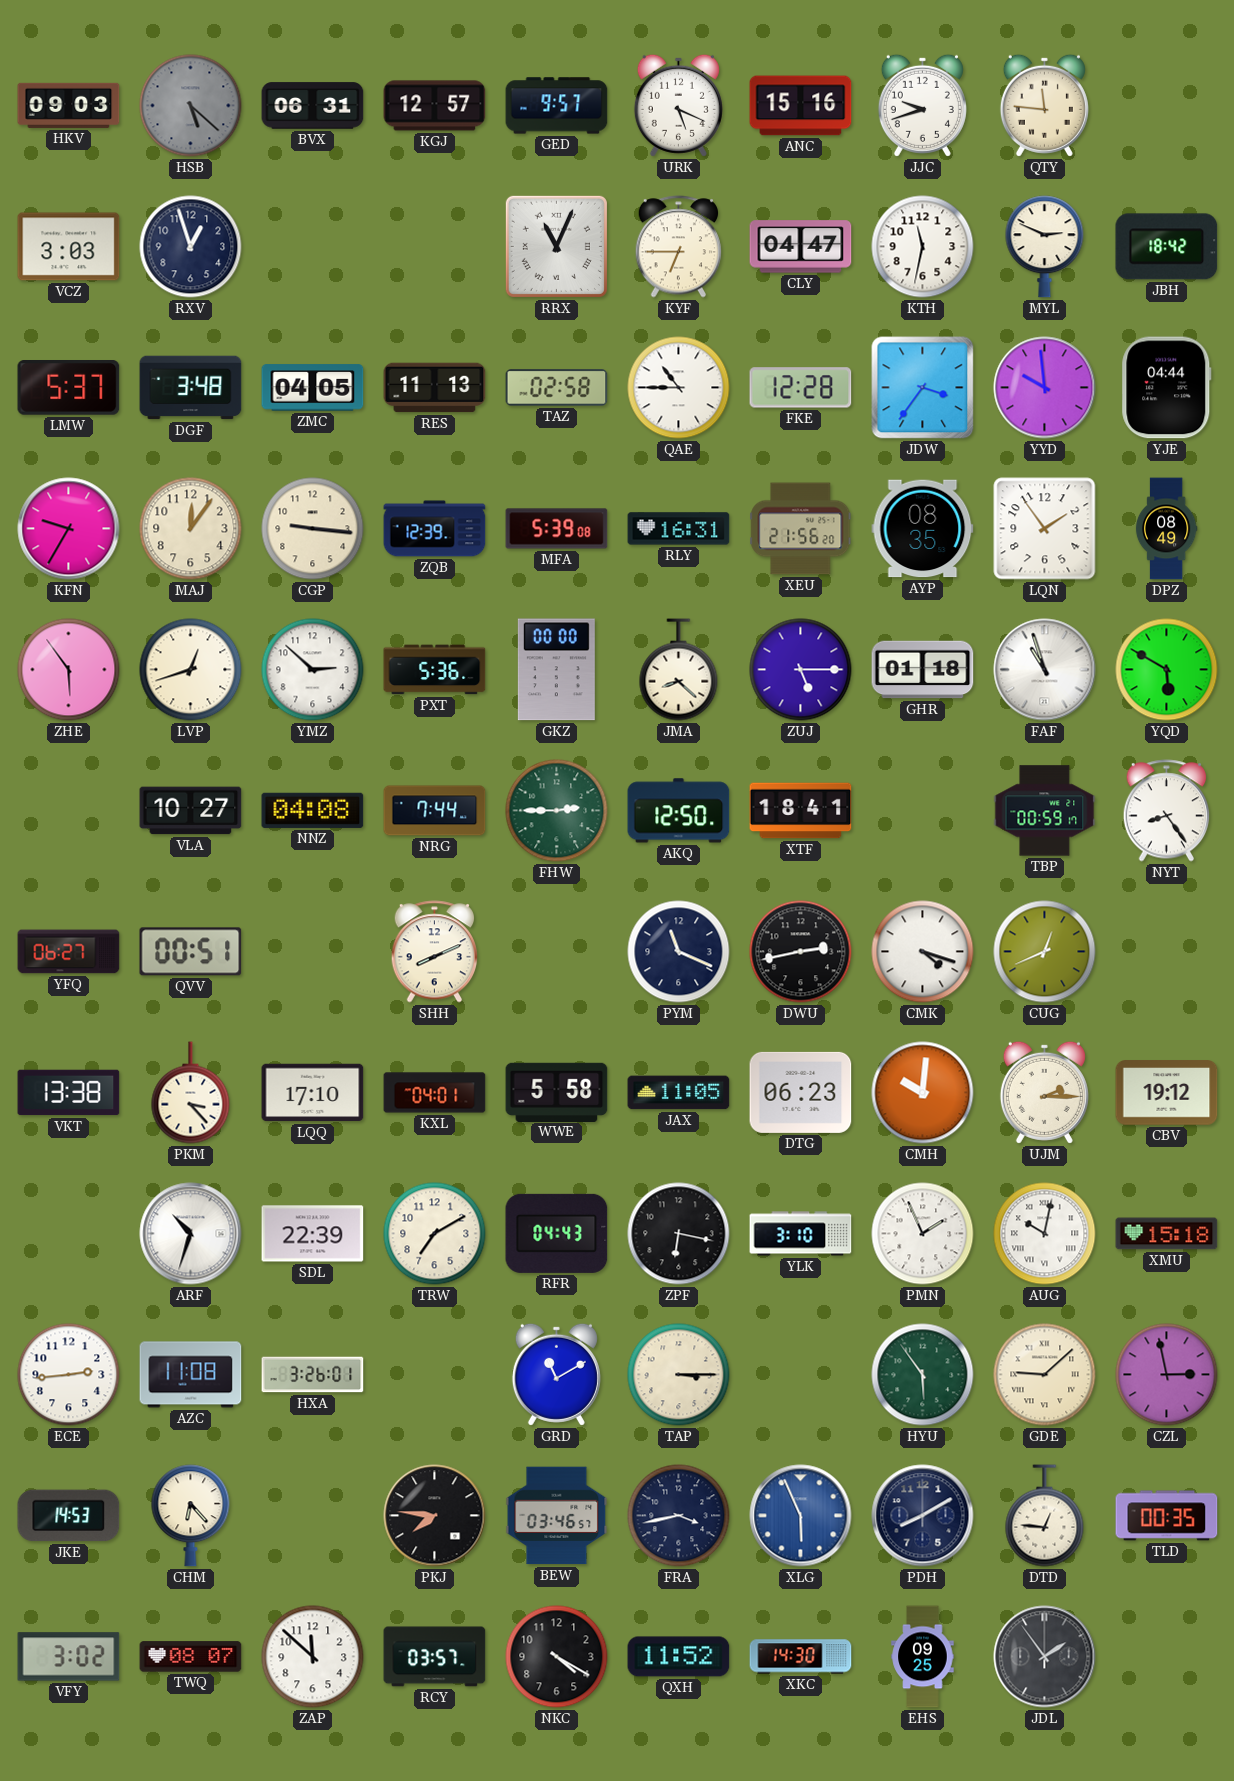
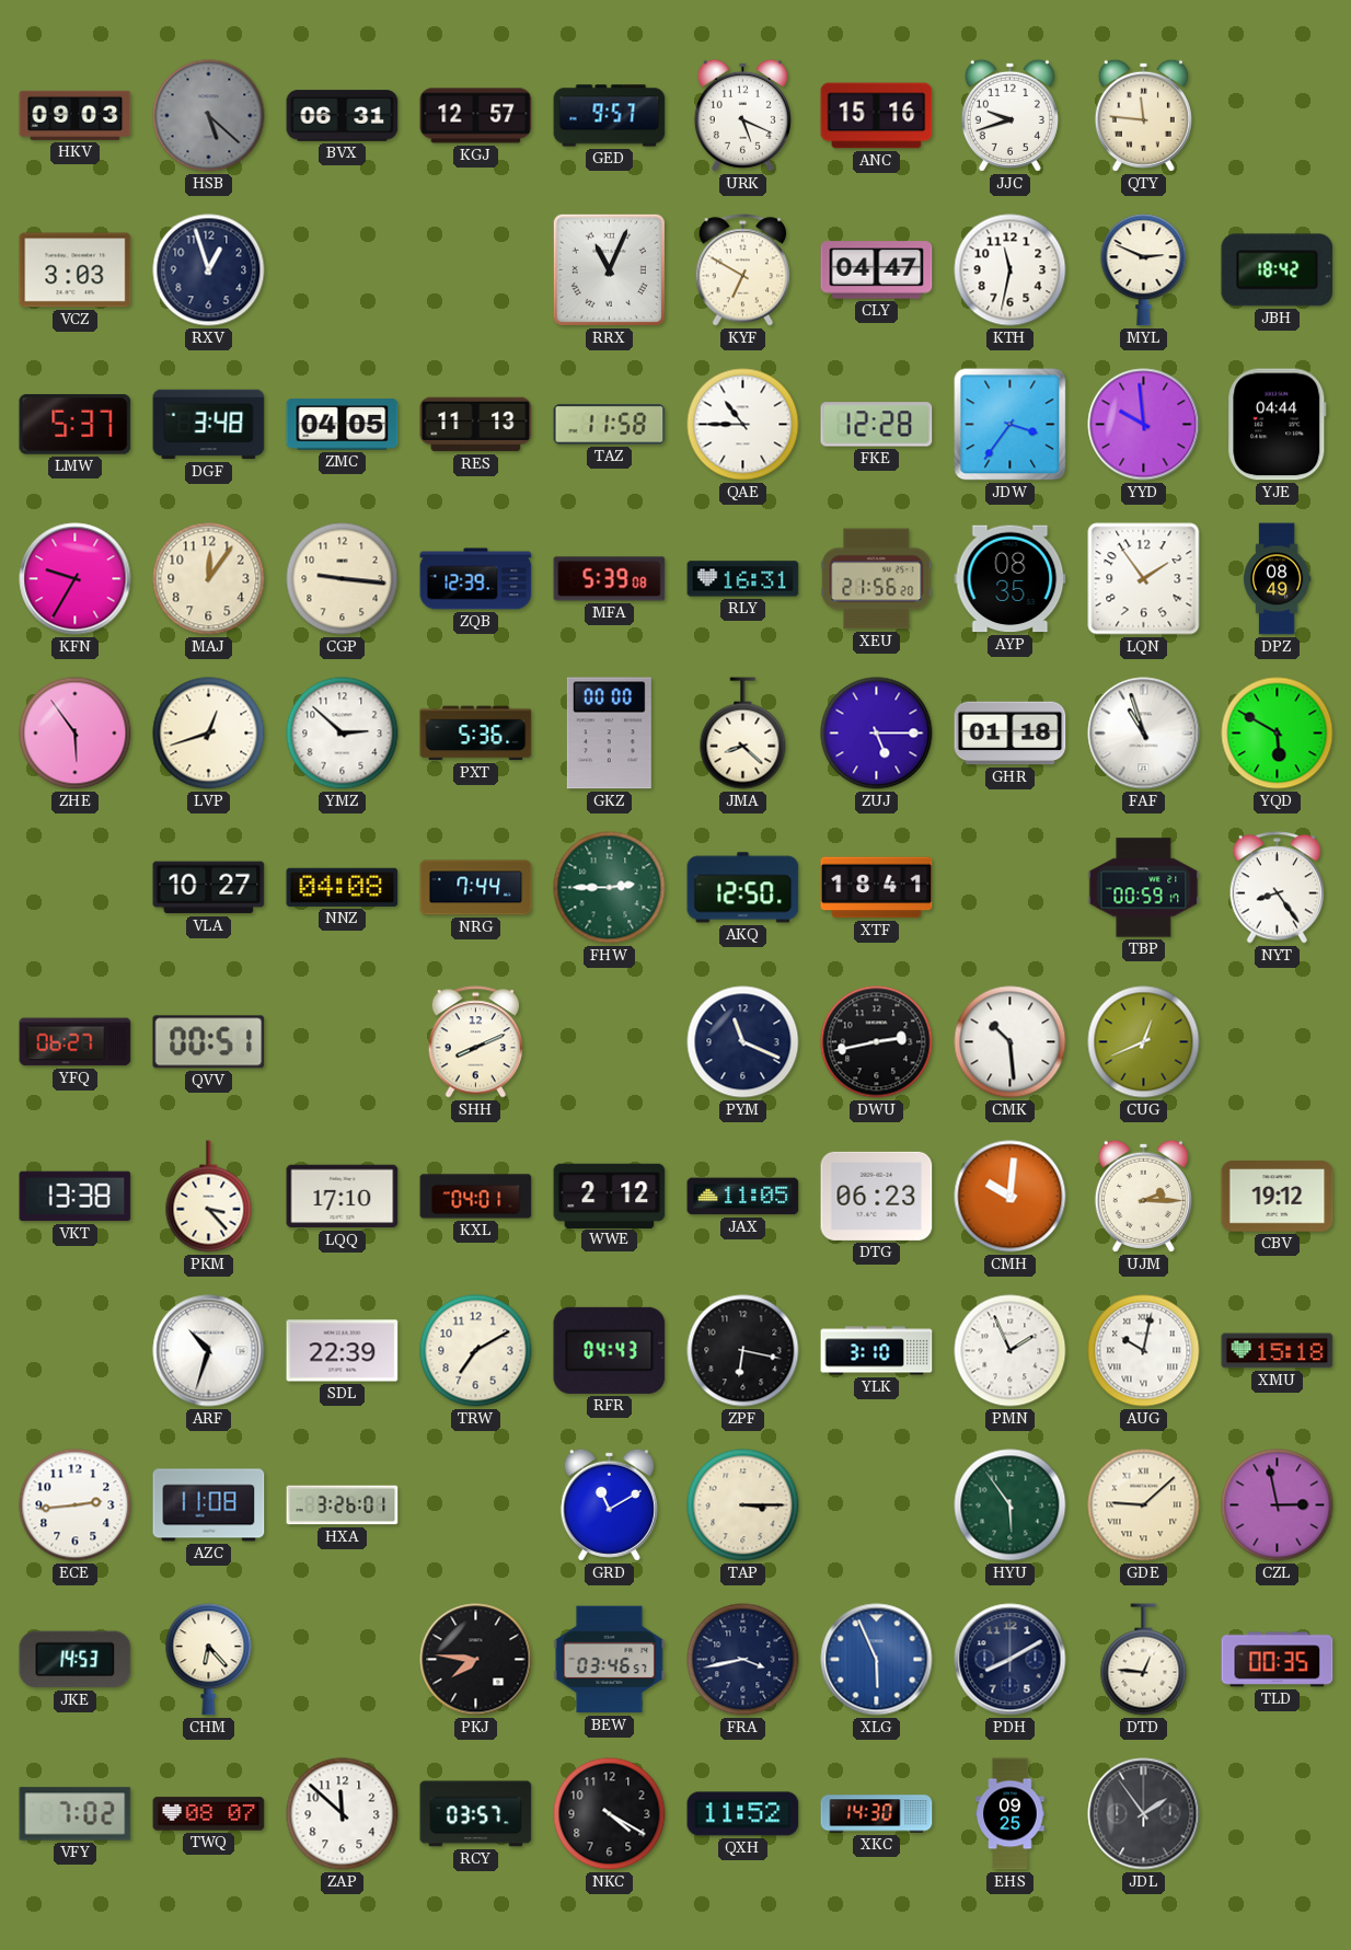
KYF: 6:45 -> 6:50 (743, 270)
TAZ: 02:58 -> 11:58 (610, 425)
CMK: 4:18 -> 10:29 (1011, 1042)
WWE: 5:58 -> 2:12 (610, 1196)
VFY: 3:02 -> 7:02 (76, 1814)
